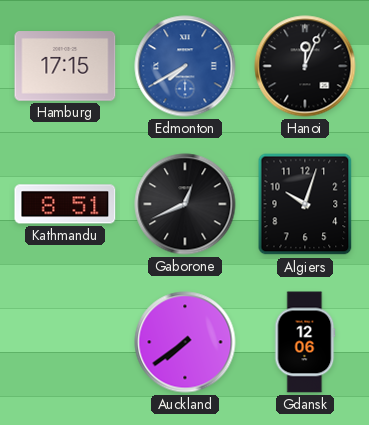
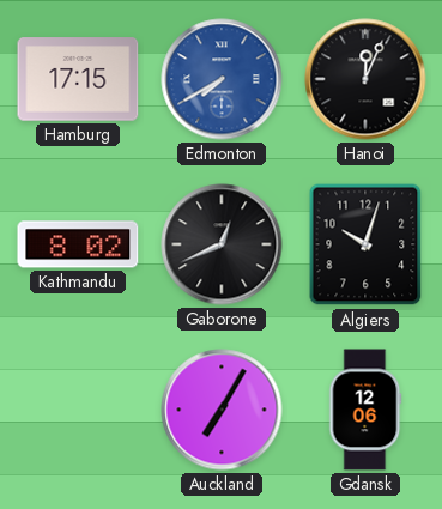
Kathmandu: 8:51 -> 8:02 (78, 244)
Auckland: 7:39 -> 7:05 (222, 410)
